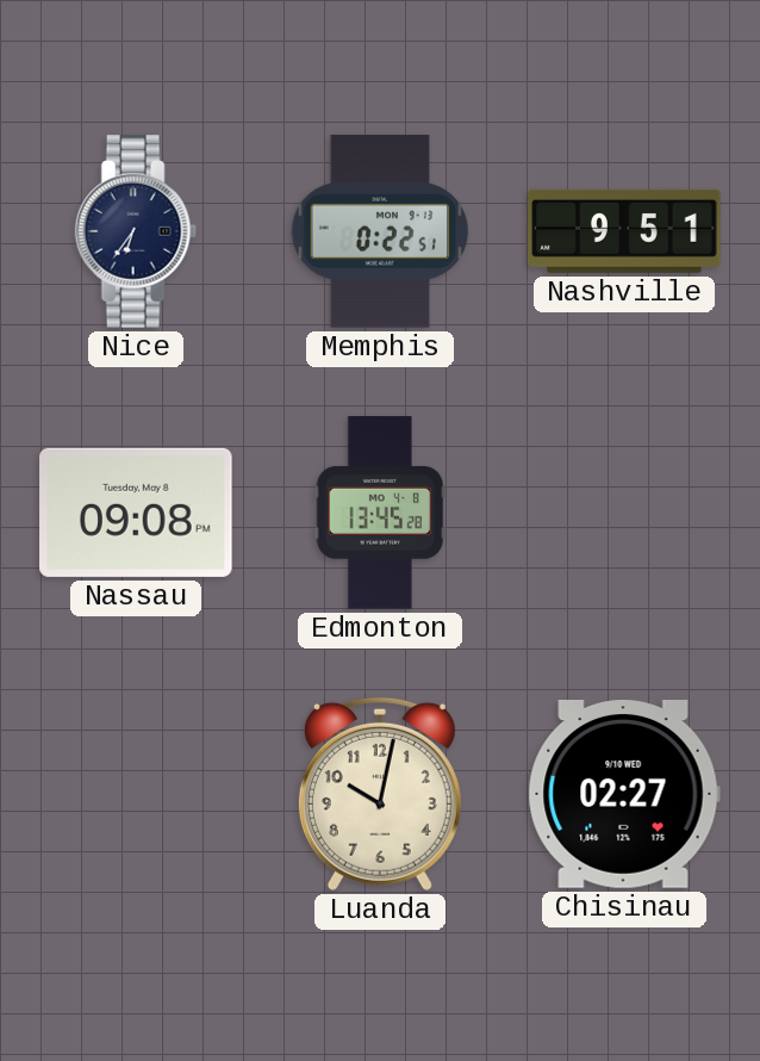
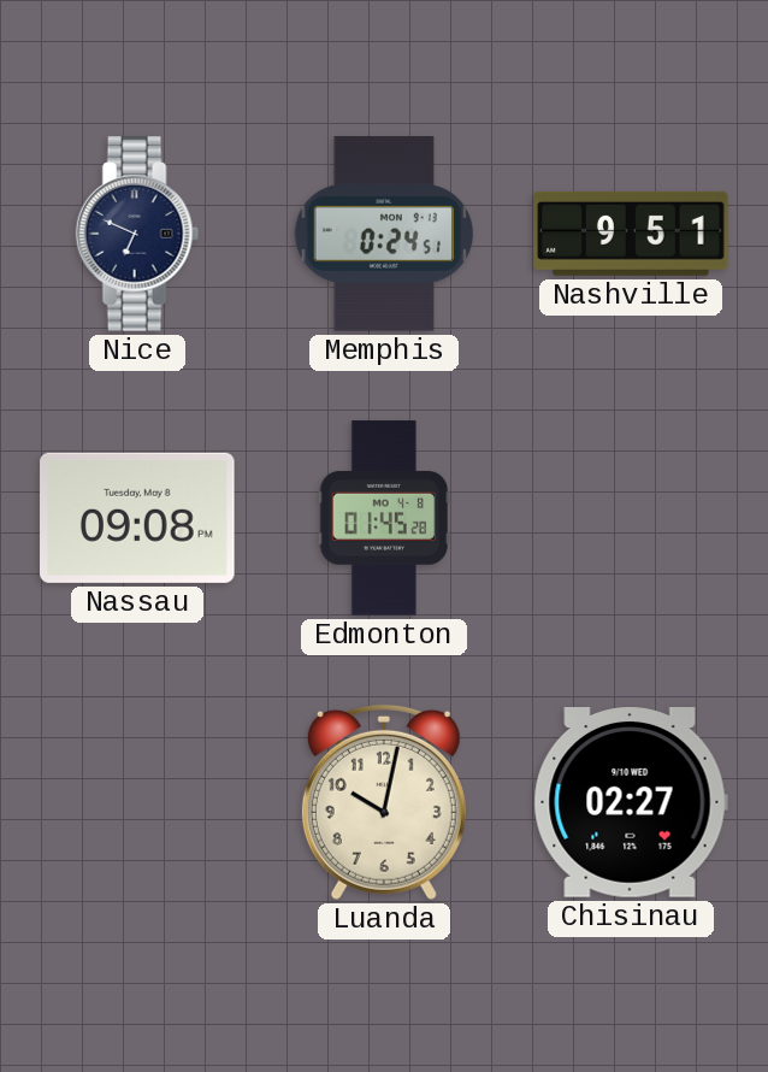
Nice: 6:36 -> 6:49 (137, 234)
Memphis: 0:22 -> 0:24 (384, 234)
Edmonton: 13:45 -> 01:45 (384, 518)
